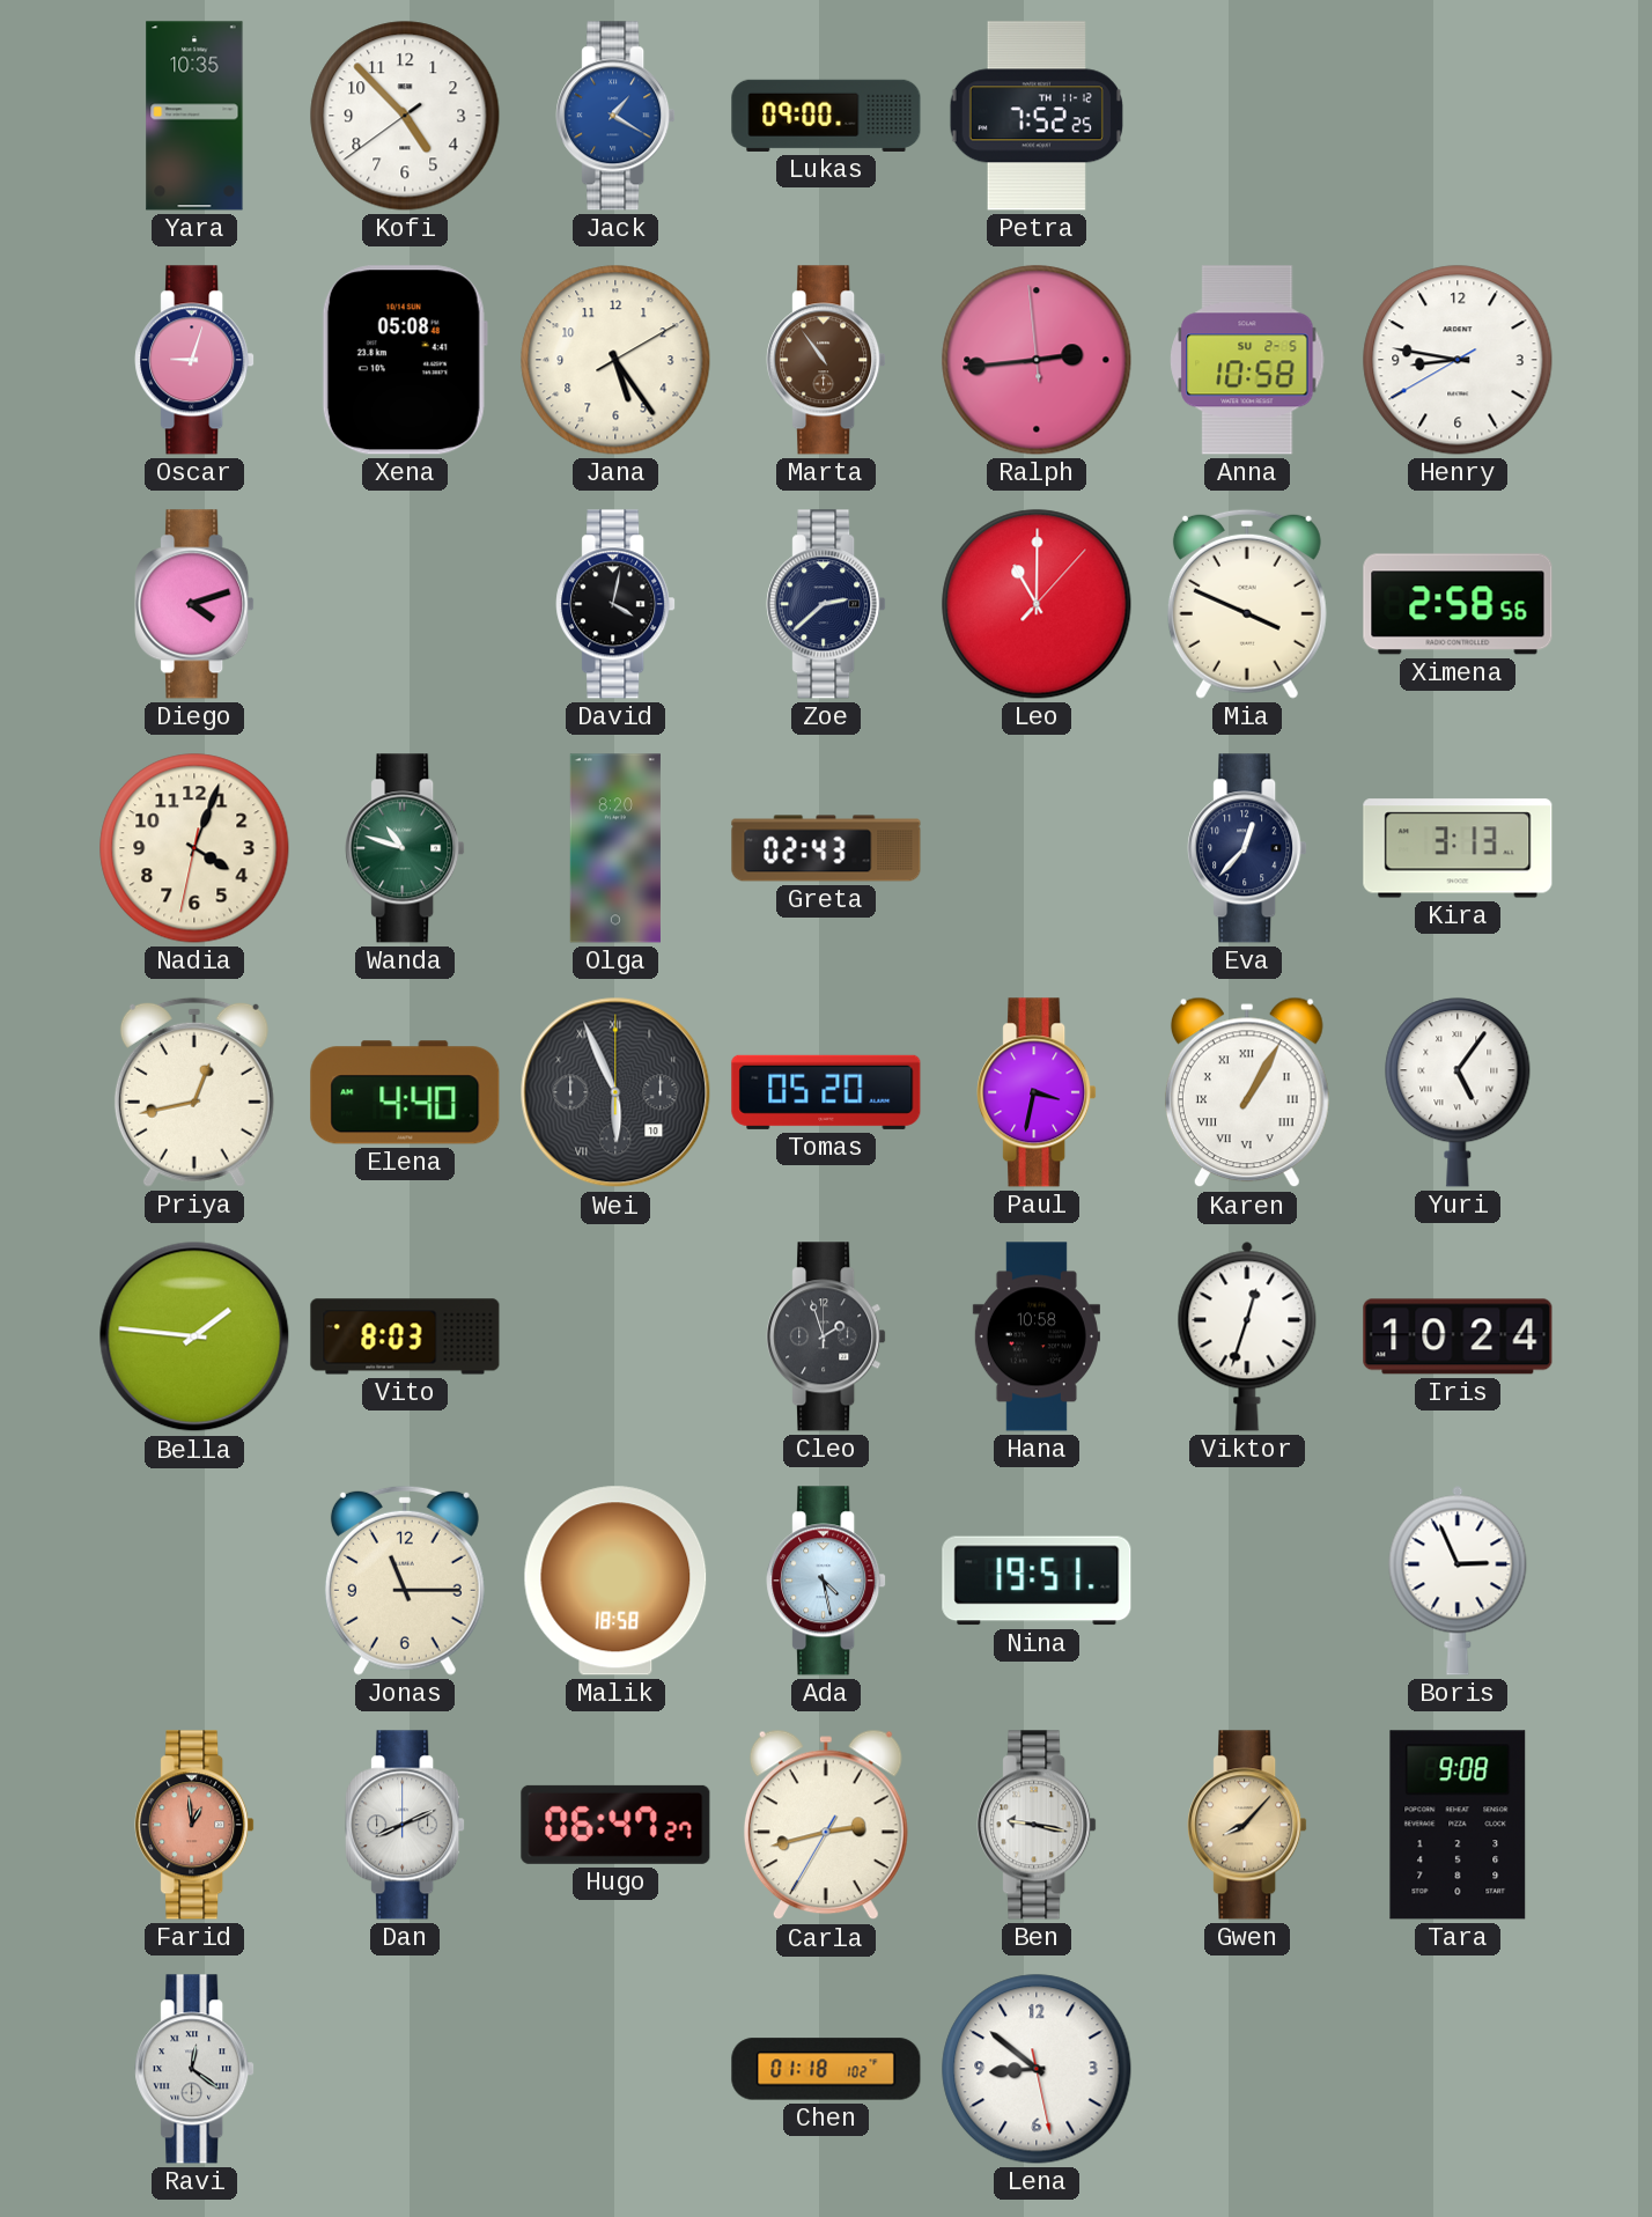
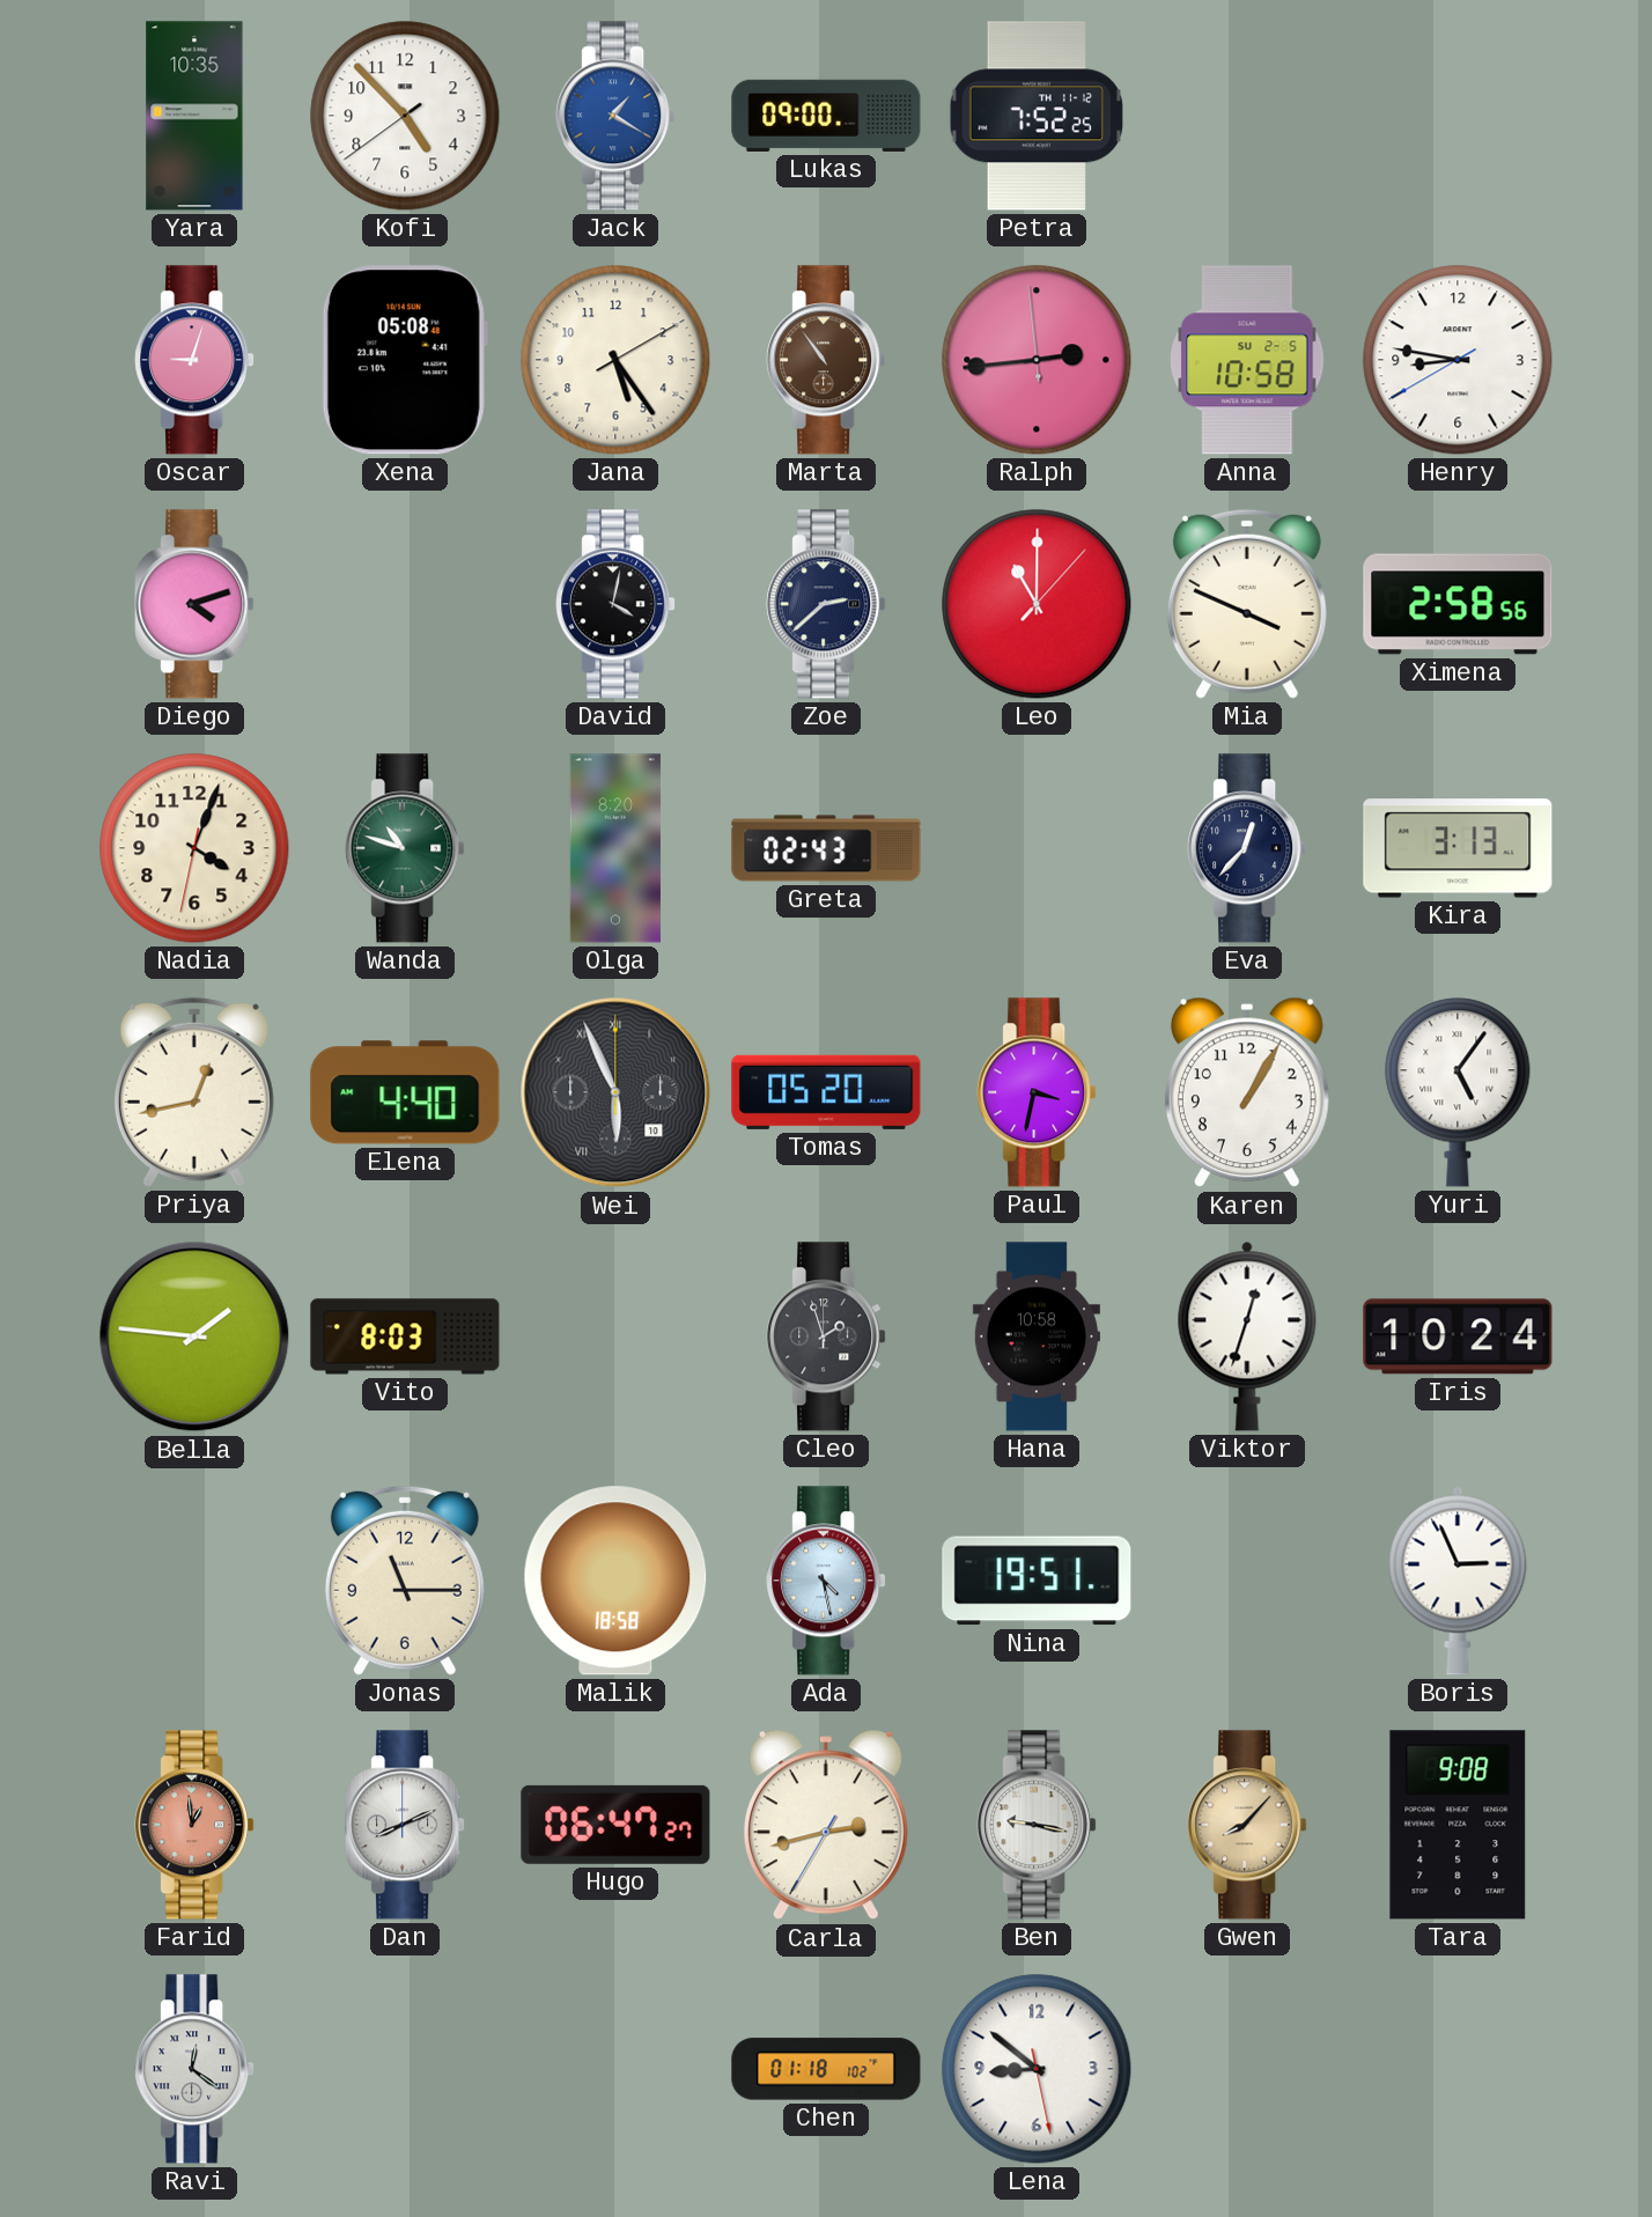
Karen numerals: Roman -> Arabic (1247, 1092)
